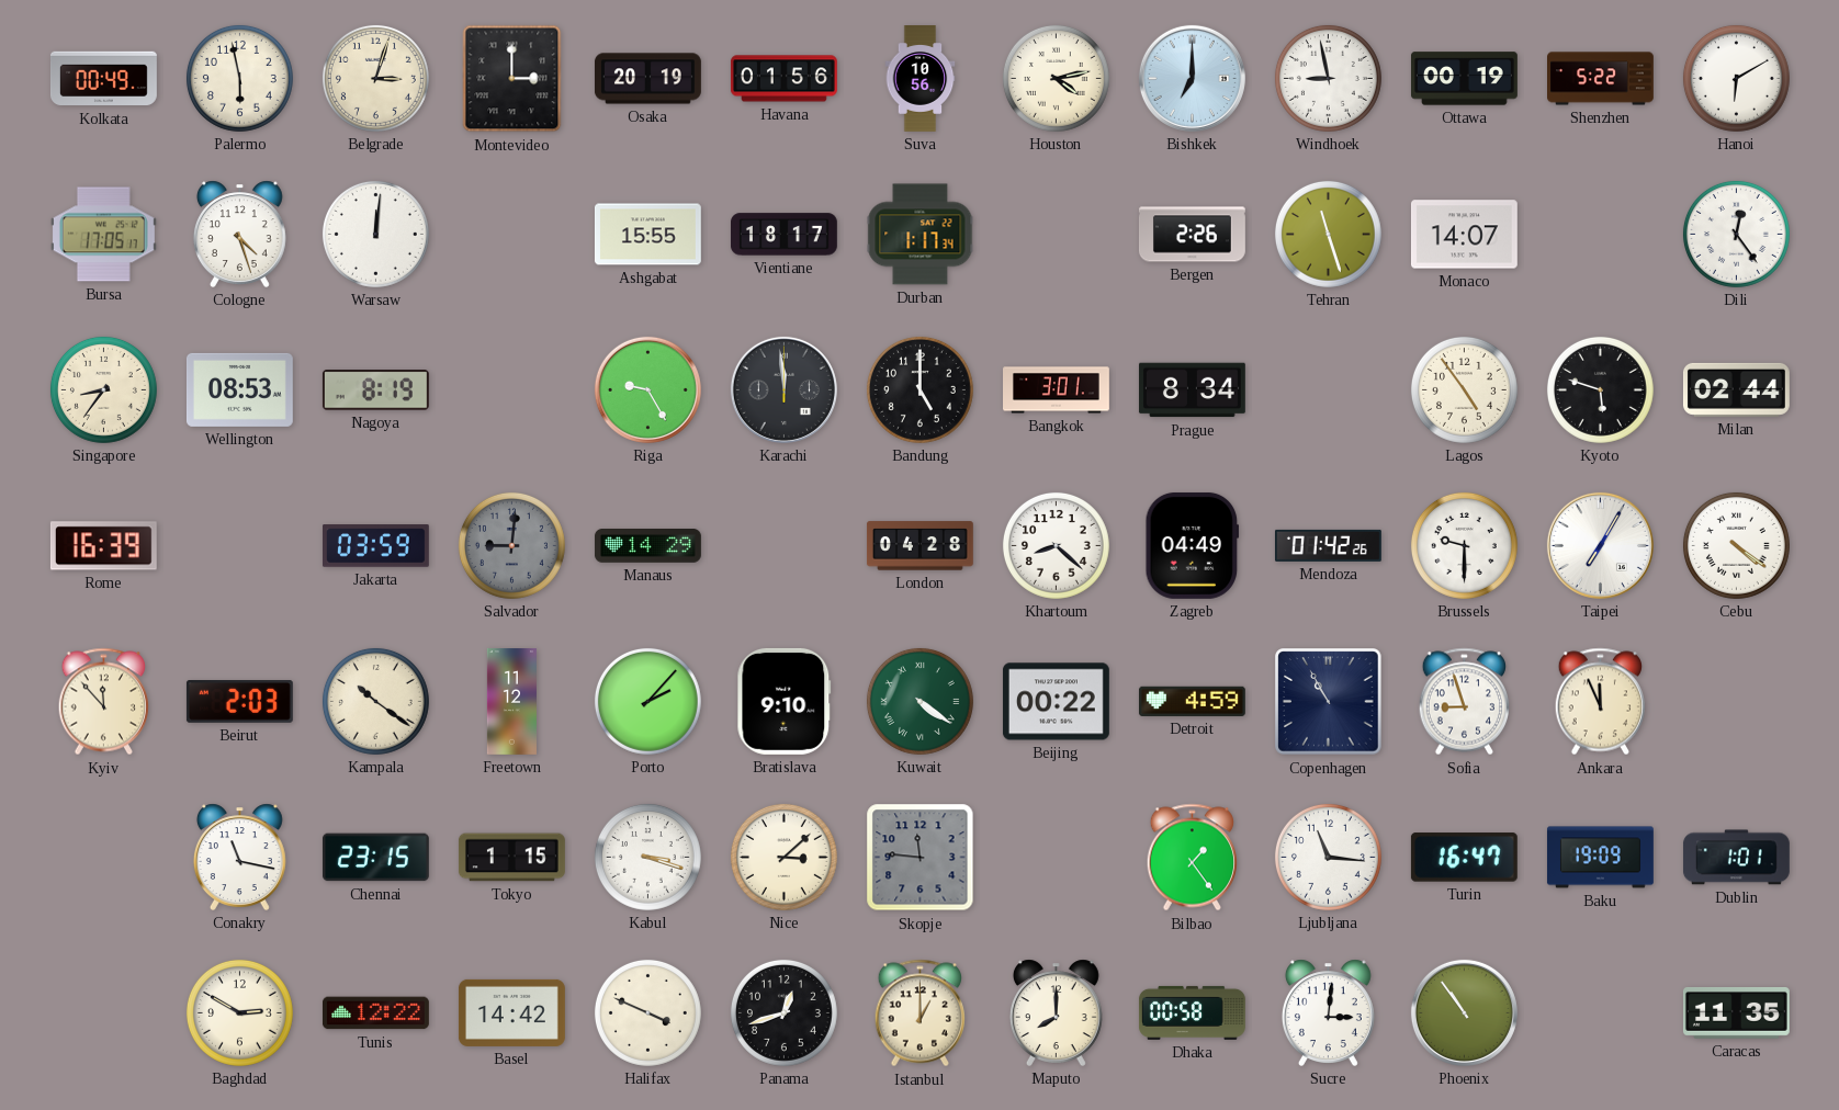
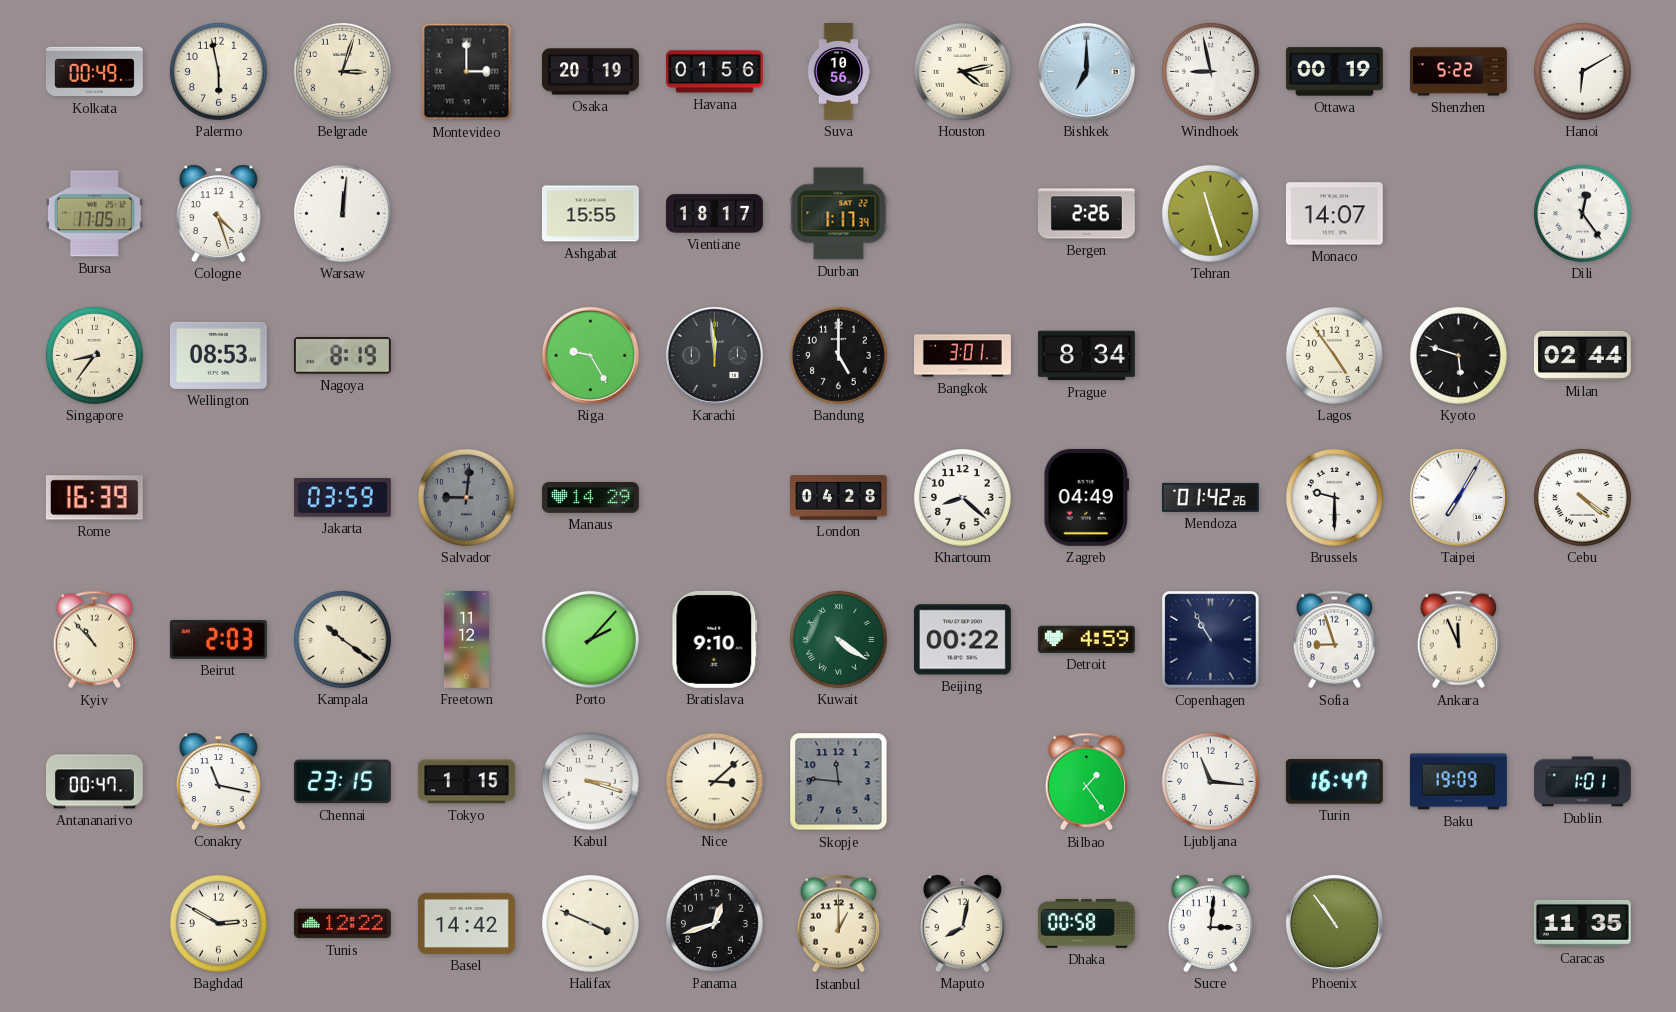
Kyiv: 11:53 -> 10:53 (94, 640)
Antananarivo: none -> 00:47 (95, 782)
Maputo: 8:00 -> 8:02 (962, 923)
